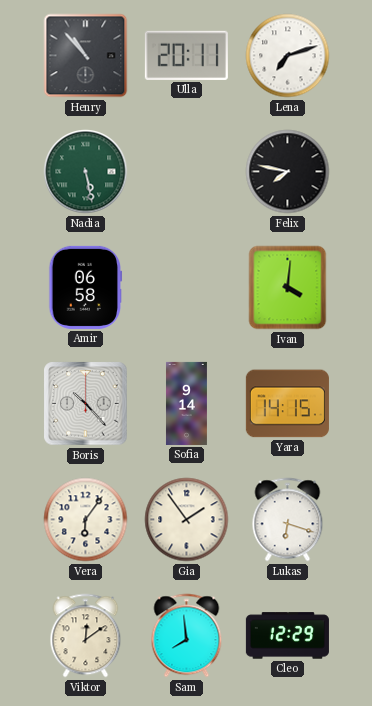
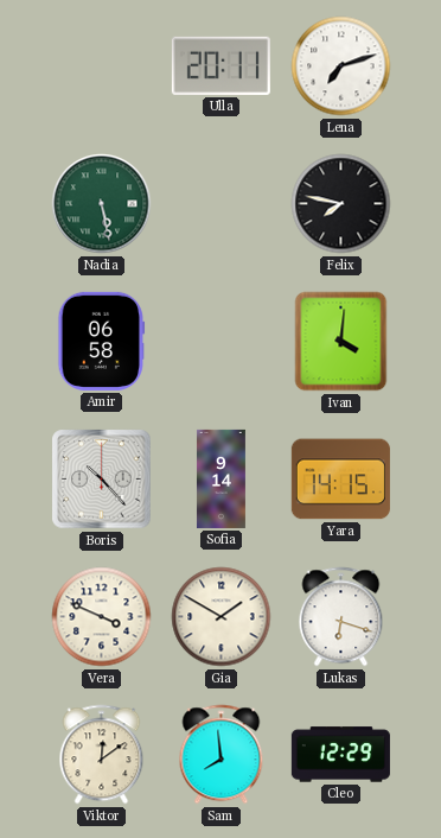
Henry: 10:53 -> none (86, 56)
Vera: 6:06 -> 3:49 (102, 617)
Gia: 1:54 -> 1:50 (222, 617)
